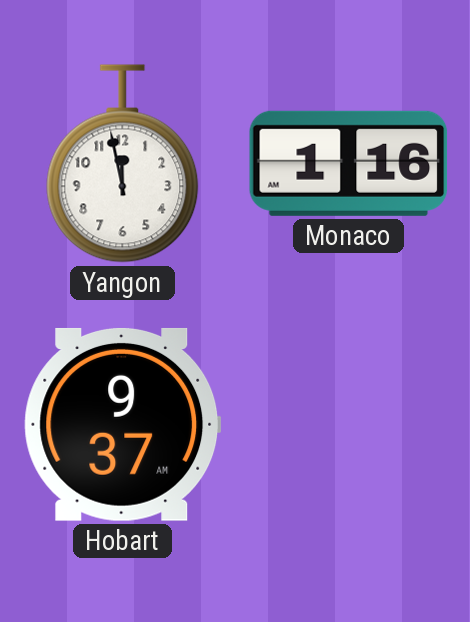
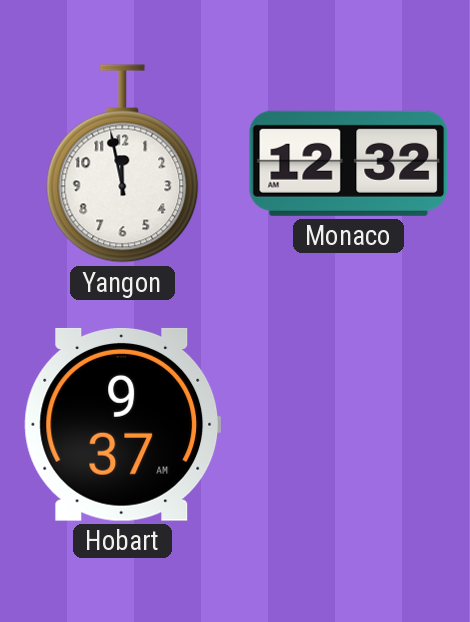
Monaco: 1:16 -> 12:32 (349, 163)
